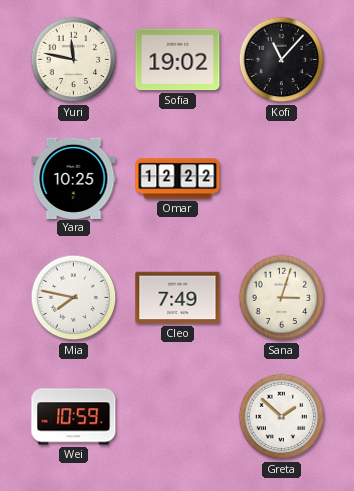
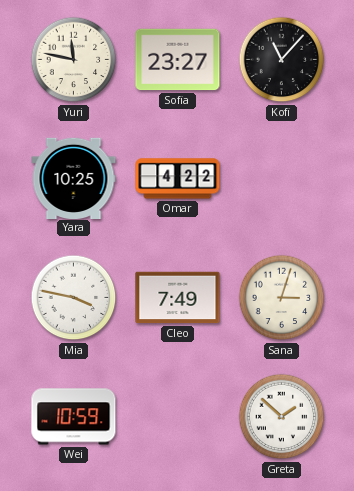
Sofia: 19:02 -> 23:27 (178, 60)
Omar: 12:22 -> 4:22 (178, 179)
Mia: 7:47 -> 3:47 (74, 298)
